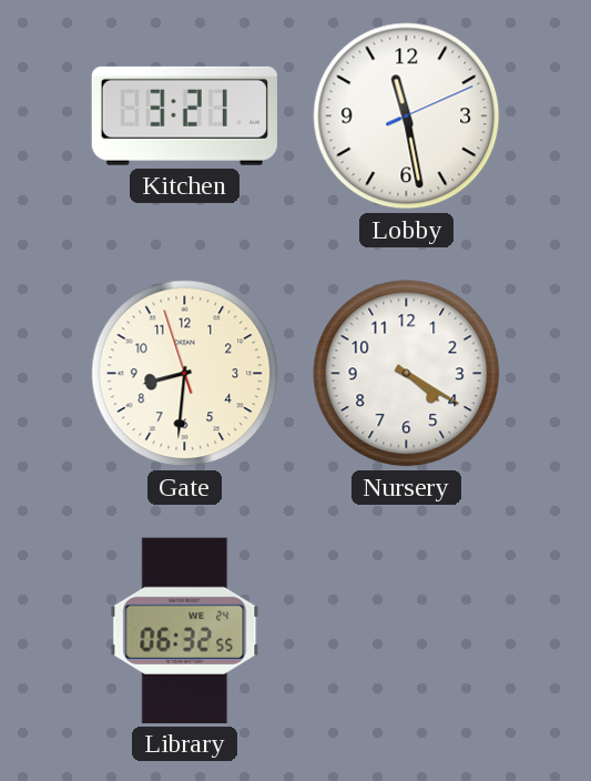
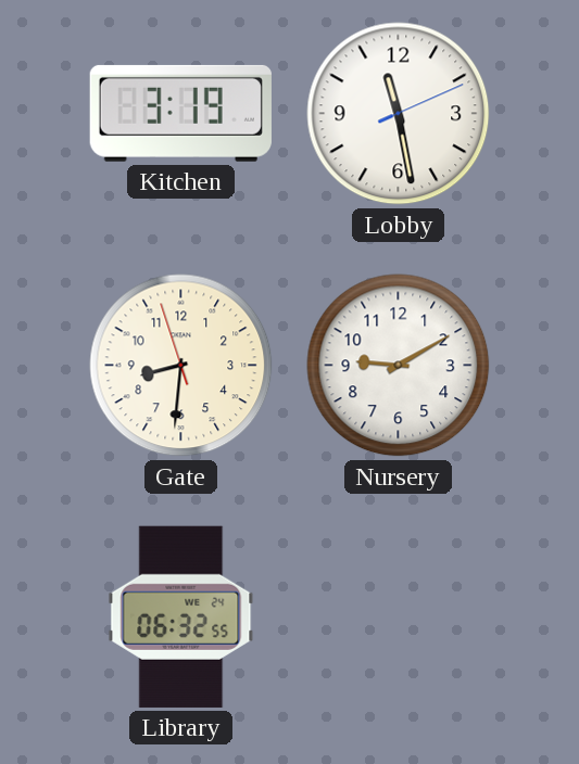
Kitchen: 3:21 -> 3:19 (180, 113)
Nursery: 4:20 -> 9:10 (399, 366)
